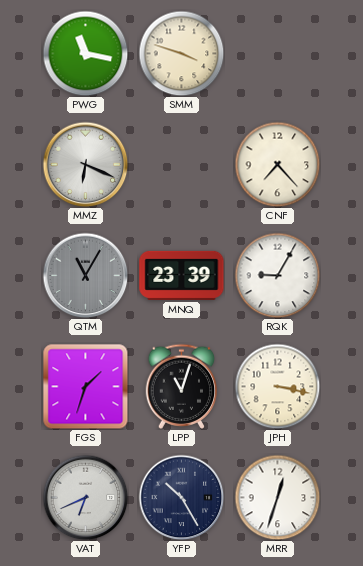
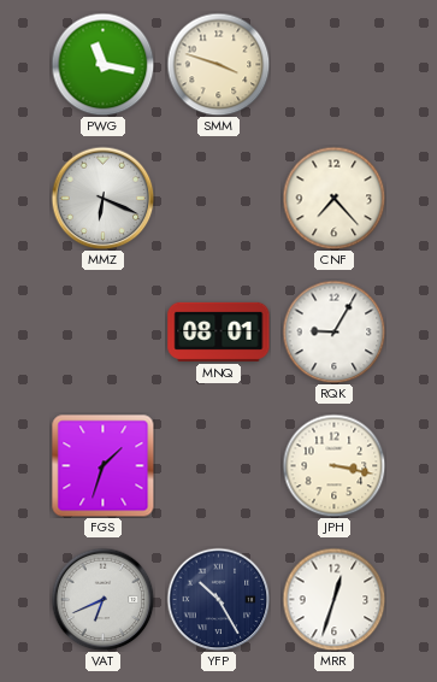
QTM: 11:05 -> none (85, 275)
MNQ: 23:39 -> 08:01 (219, 331)
LPP: 11:03 -> none (182, 386)
